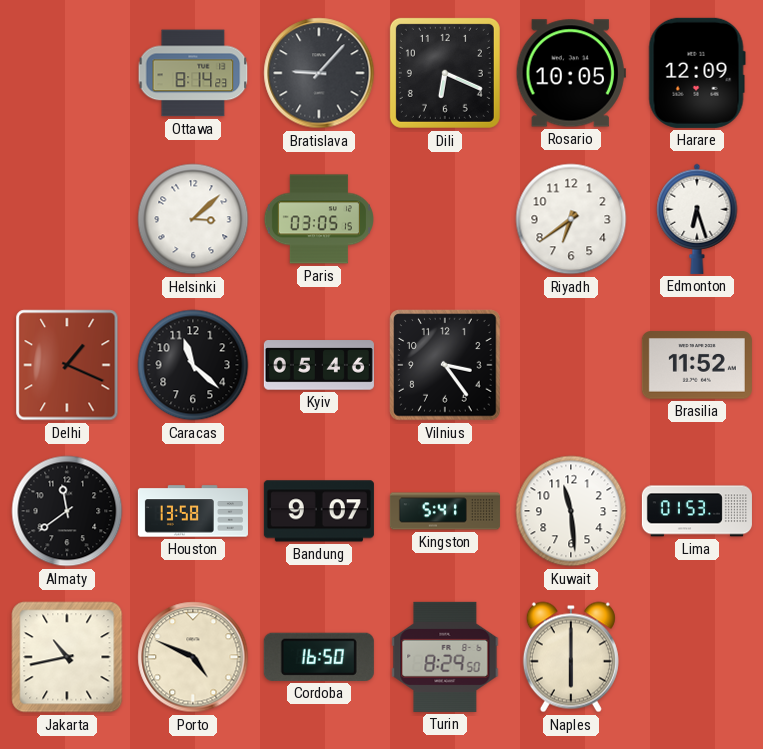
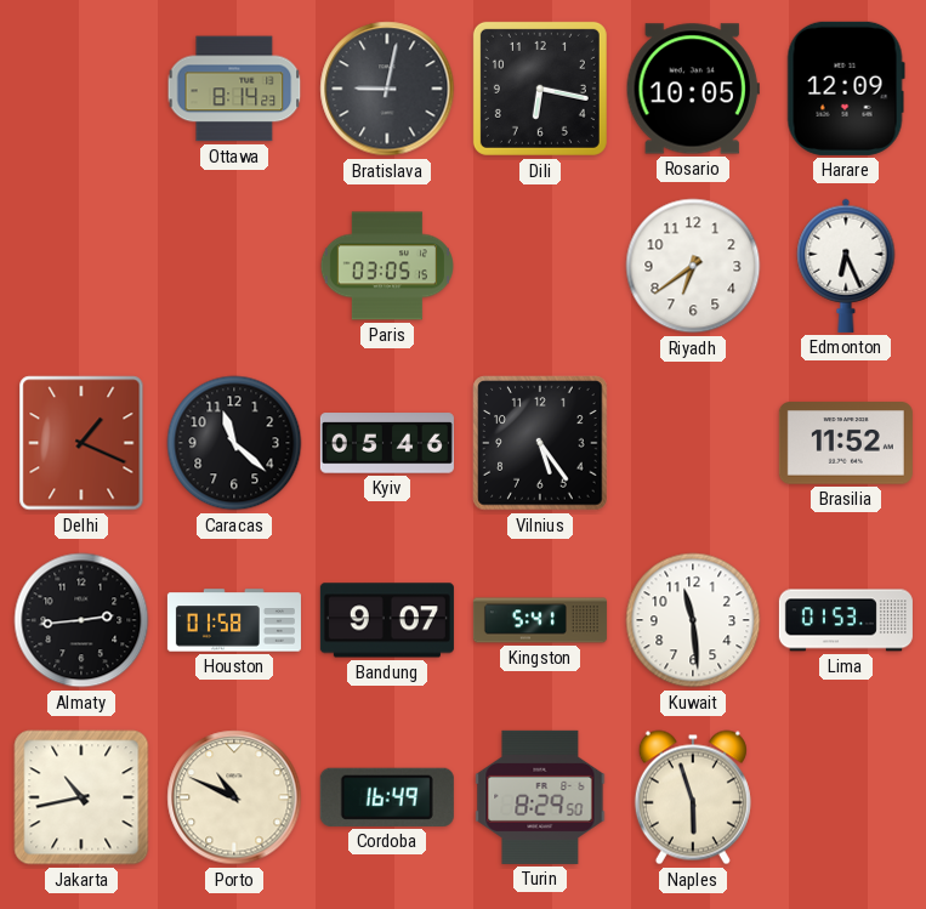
Bratislava: 9:07 -> 9:02 (387, 89)
Dili: 6:19 -> 6:17 (540, 89)
Helsinki: 3:08 -> none (193, 219)
Edmonton: 6:27 -> 6:26 (846, 266)
Vilnius: 3:24 -> 5:24 (540, 443)
Almaty: 11:39 -> 2:44 (81, 620)
Houston: 13:58 -> 01:58 (234, 620)
Porto: 4:49 -> 10:49 (234, 797)
Cordoba: 16:50 -> 16:49 (387, 797)
Naples: 6:00 -> 5:57 (693, 797)
